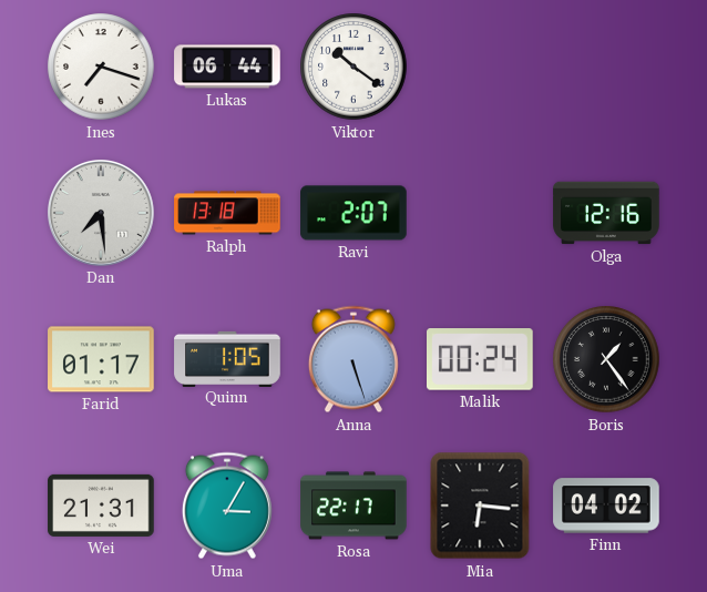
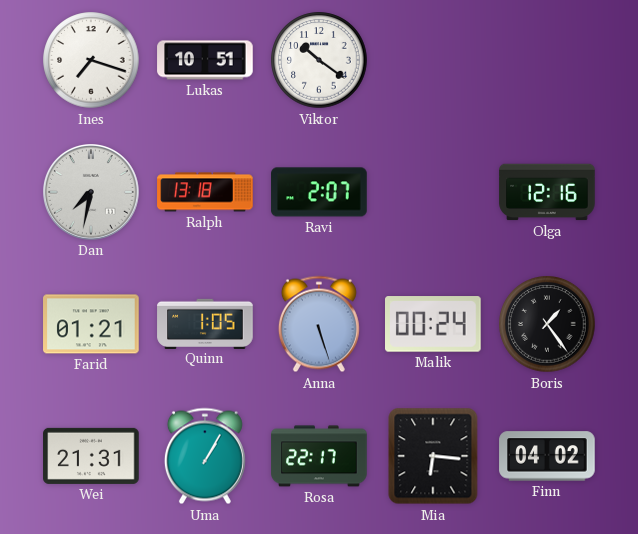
Lukas: 06:44 -> 10:51 (205, 60)
Dan: 7:29 -> 7:32 (92, 193)
Farid: 01:17 -> 01:21 (91, 324)
Uma: 3:05 -> 1:05 (205, 456)
